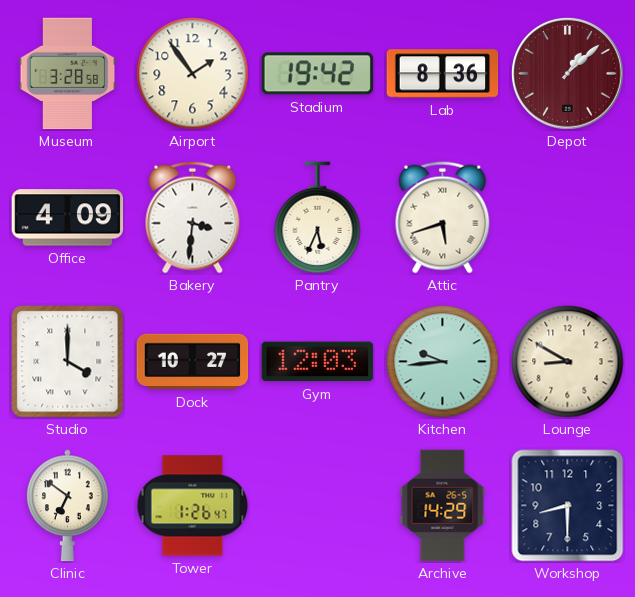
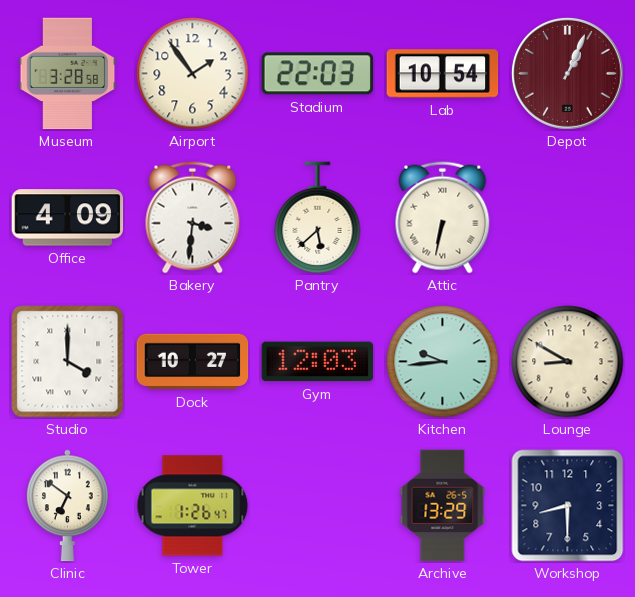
Stadium: 19:42 -> 22:03 (317, 74)
Lab: 8:36 -> 10:54 (443, 74)
Depot: 1:08 -> 1:04 (568, 74)
Pantry: 5:34 -> 5:38 (318, 218)
Attic: 5:42 -> 6:32 (443, 218)
Archive: 14:29 -> 13:29 (443, 506)
